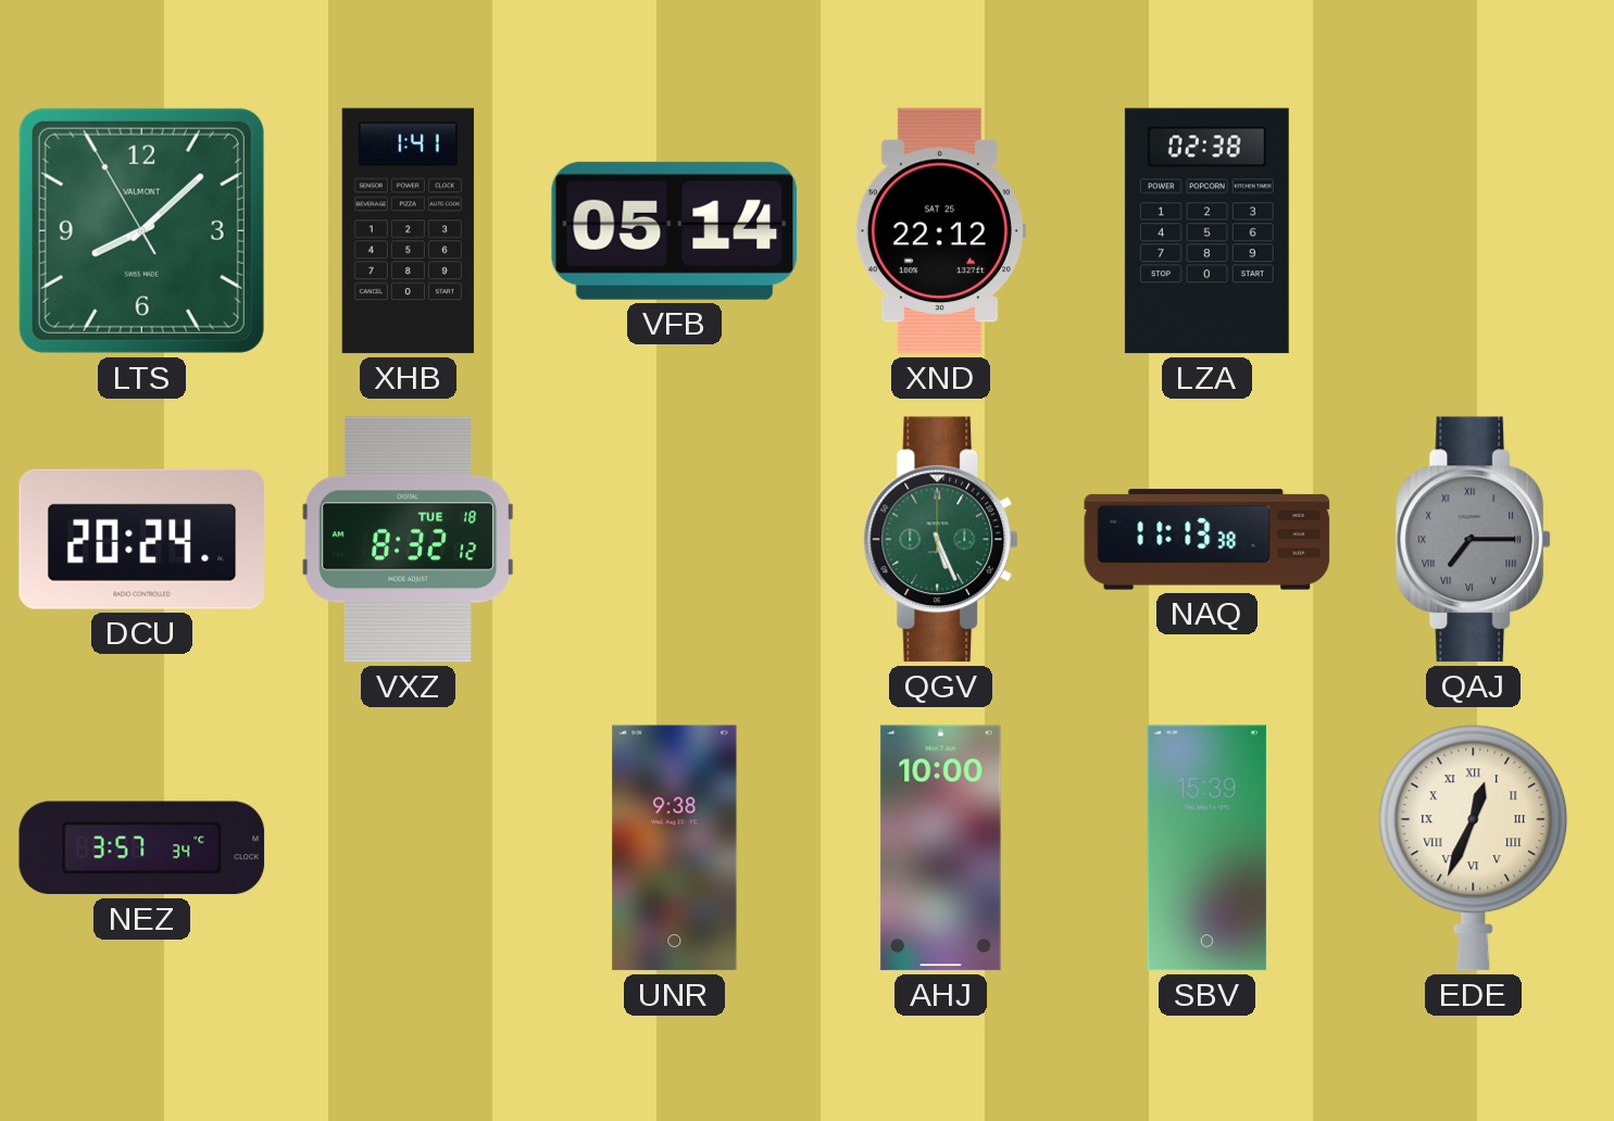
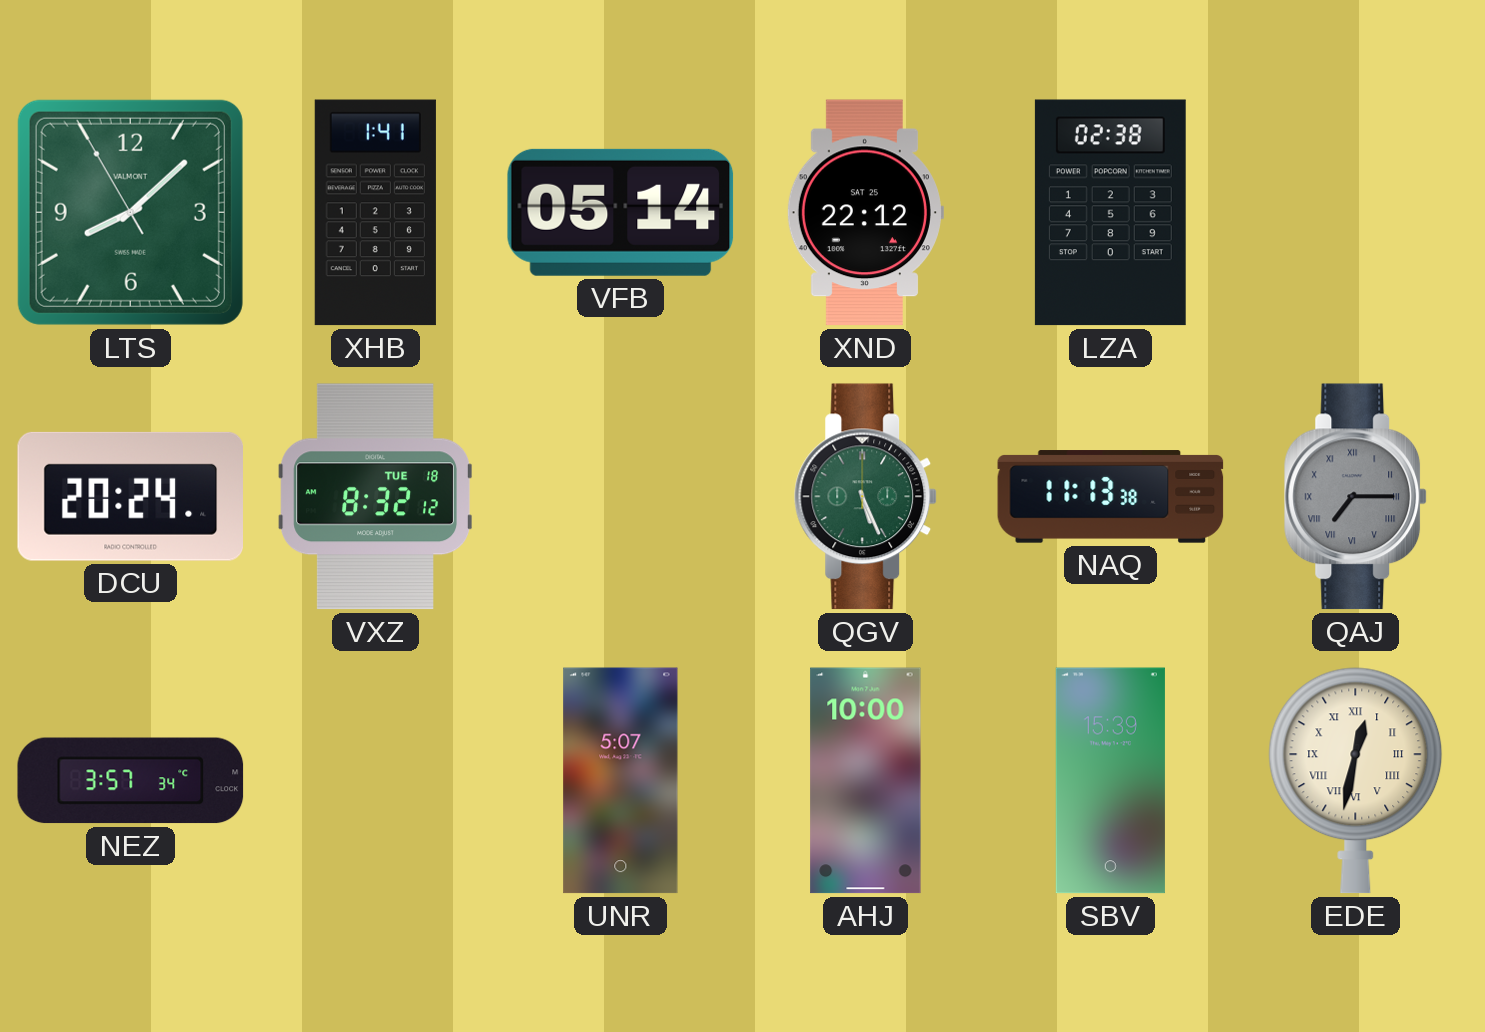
UNR: 9:38 -> 5:07 (621, 781)
EDE: 12:34 -> 12:32 (1356, 781)
